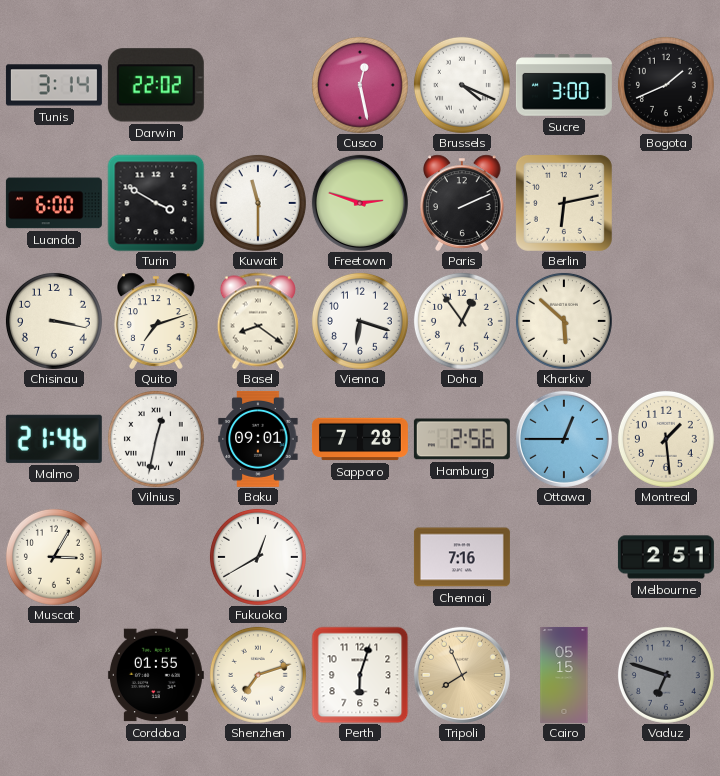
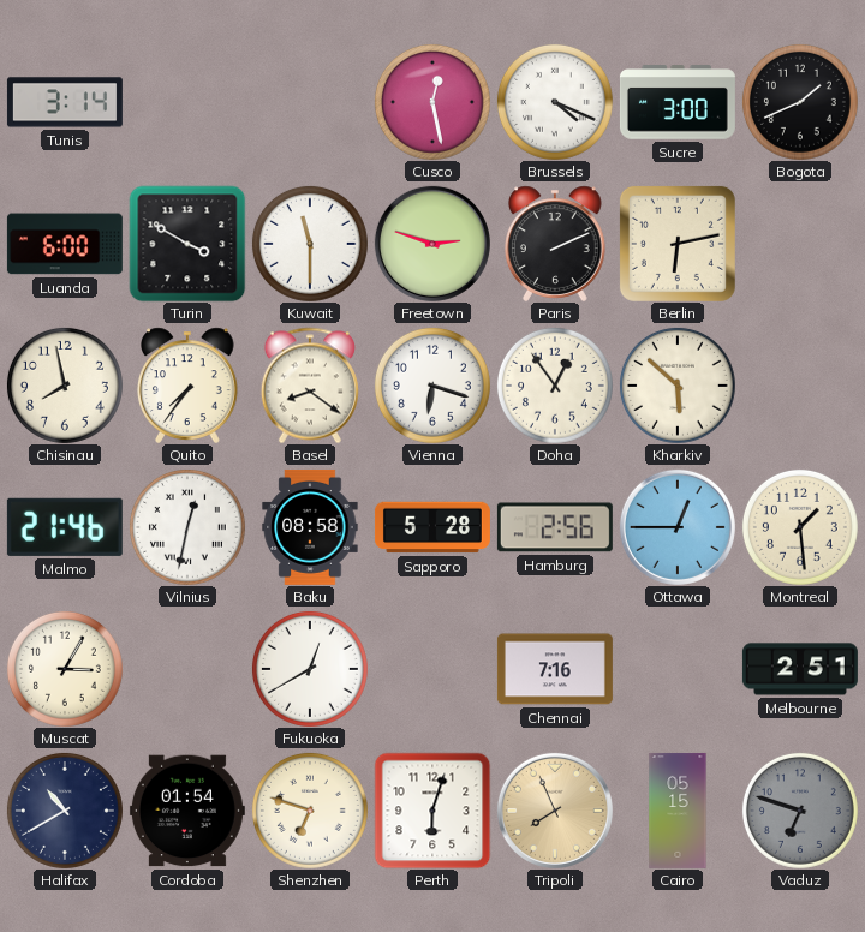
Darwin: 22:02 -> none (156, 85)
Chisinau: 3:17 -> 7:58 (65, 386)
Quito: 7:12 -> 7:36 (189, 386)
Baku: 09:01 -> 08:58 (310, 527)
Sapporo: 7:28 -> 5:28 (432, 527)
Halifax: none -> 10:40 (65, 811)
Cordoba: 01:55 -> 01:54 (187, 811)
Shenzhen: 7:12 -> 6:48 (310, 811)
